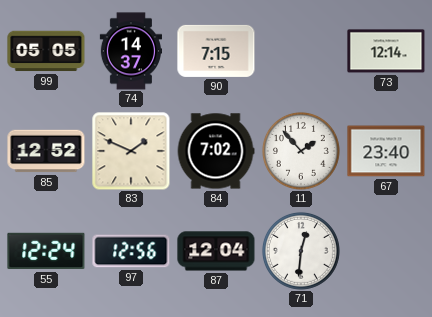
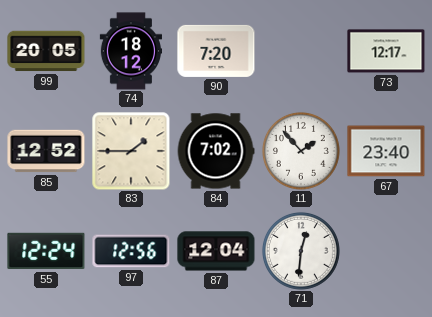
99: 05:05 -> 20:05 (46, 51)
74: 14:37 -> 18:12 (130, 51)
90: 7:15 -> 7:20 (216, 51)
73: 12:14 -> 12:17 (386, 51)
83: 1:49 -> 1:45 (131, 151)
